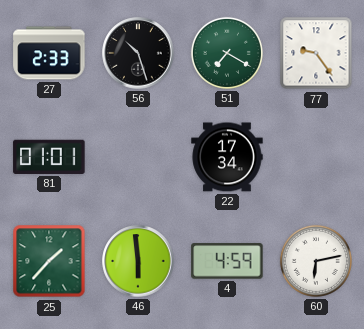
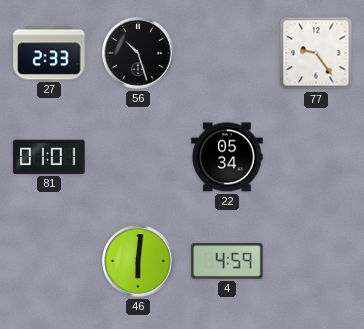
51: 7:20 -> none (227, 53)
22: 17:34 -> 05:34 (227, 157)
25: 1:37 -> none (49, 261)
46: 5:59 -> 6:01 (138, 261)
60: 6:13 -> none (316, 261)
